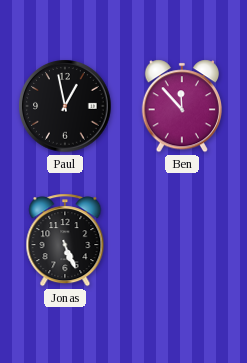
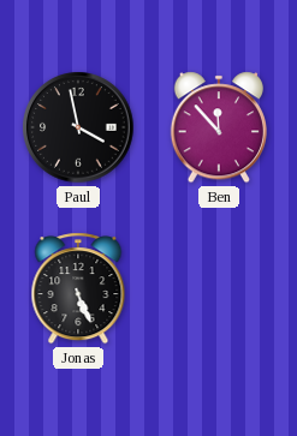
Paul: 12:58 -> 3:58 (78, 127)
